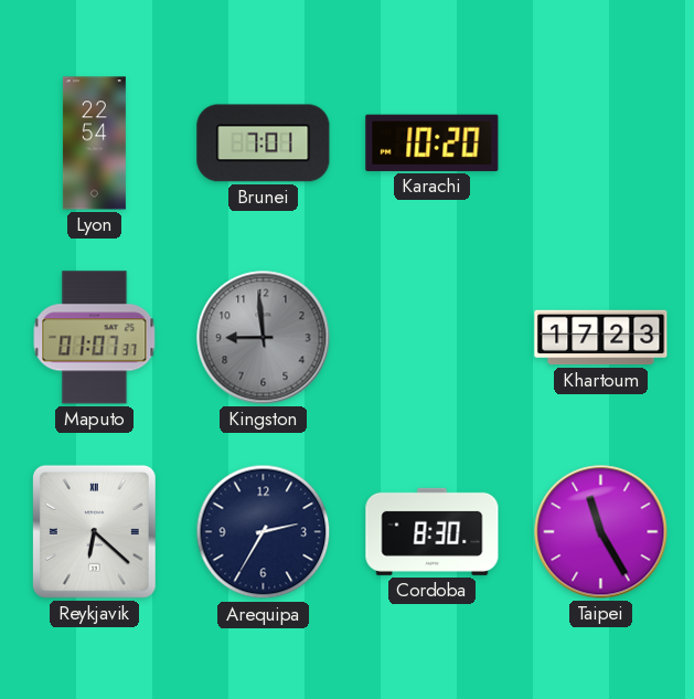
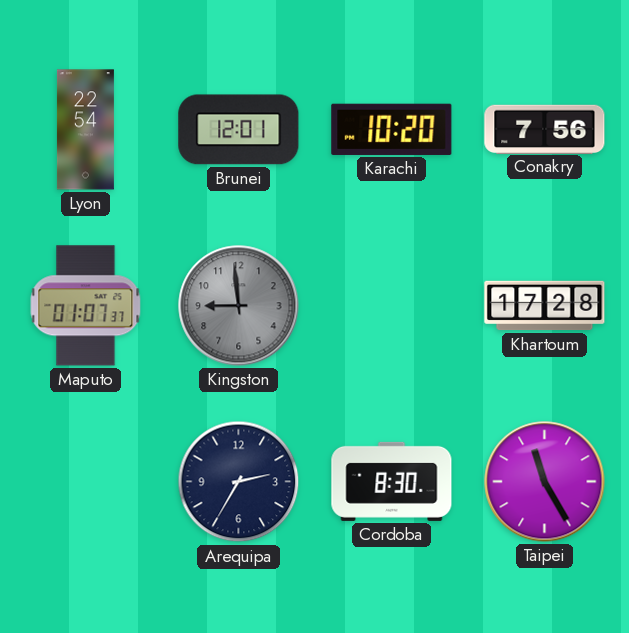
Brunei: 7:01 -> 12:01 (239, 130)
Conakry: none -> 7:56 (545, 129)
Khartoum: 17:23 -> 17:28 (545, 306)
Reykjavik: 6:22 -> none (94, 531)
